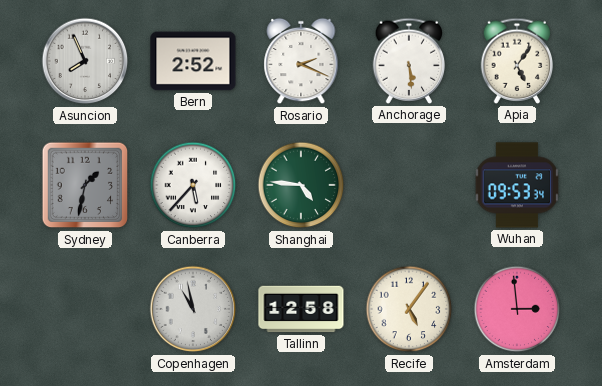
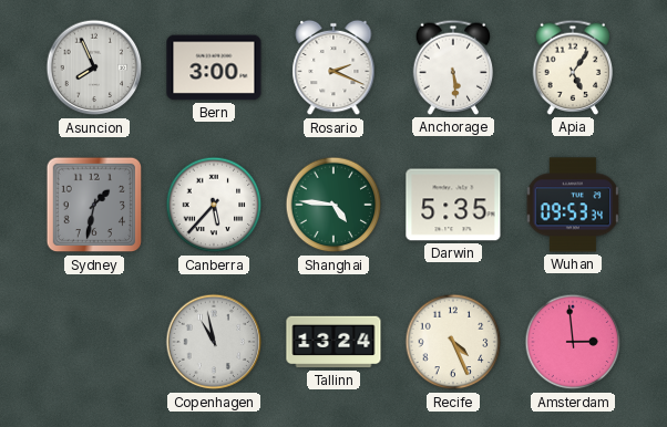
Bern: 2:52 -> 3:00 (214, 67)
Darwin: none -> 5:35 (453, 205)
Tallinn: 12:58 -> 13:24 (334, 342)
Recife: 5:06 -> 4:26 (453, 342)
